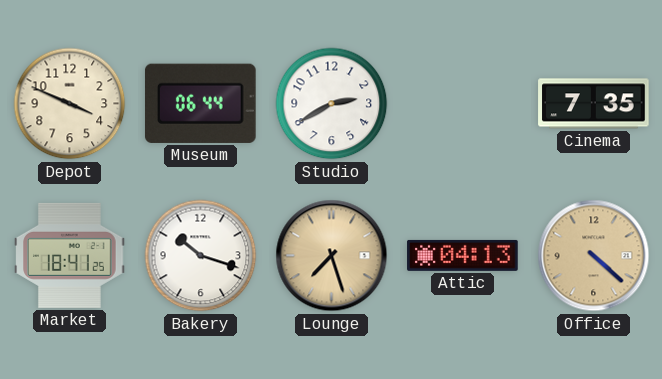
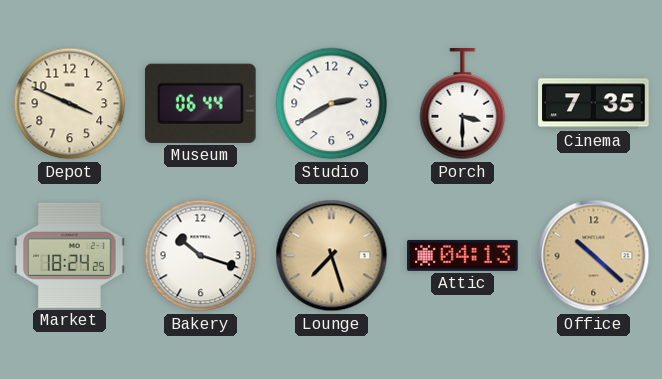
Porch: none -> 3:30 (463, 104)
Market: 18:41 -> 18:24 (70, 255)
Office: 4:22 -> 10:22 (594, 256)
